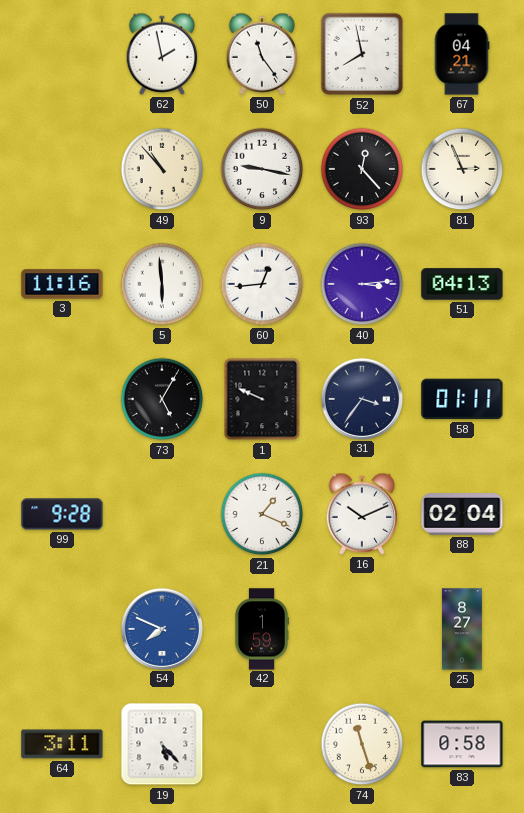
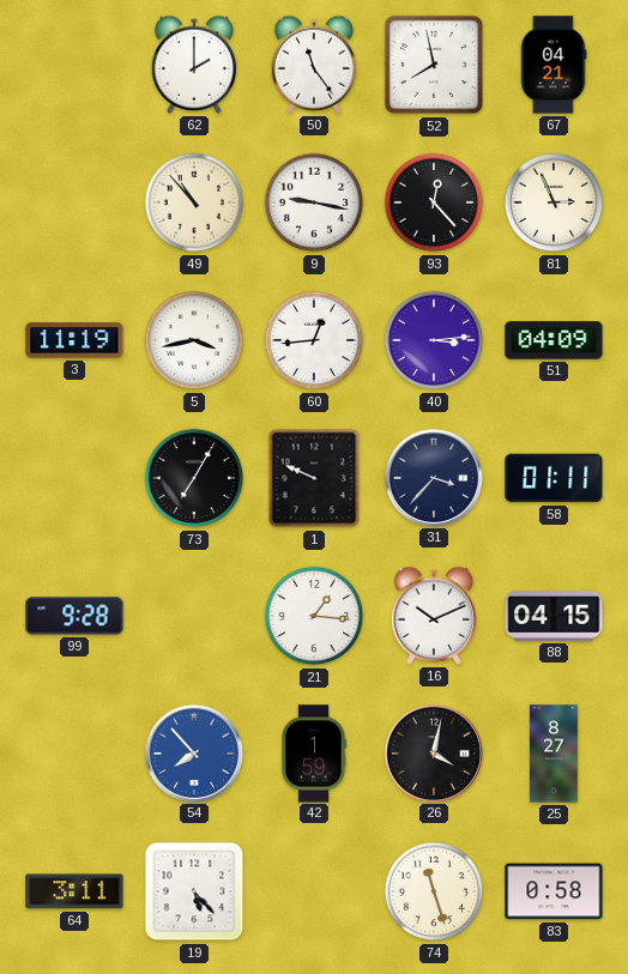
62: 1:58 -> 2:00 (194, 65)
3: 11:16 -> 11:19 (74, 340)
5: 5:59 -> 3:43 (194, 340)
51: 04:13 -> 04:09 (554, 340)
73: 5:05 -> 7:05 (194, 478)
31: 3:36 -> 3:37 (433, 477)
21: 1:19 -> 1:16 (314, 616)
88: 02:04 -> 04:15 (554, 616)
54: 7:49 -> 7:53 (193, 752)
26: none -> 4:02 (433, 752)
